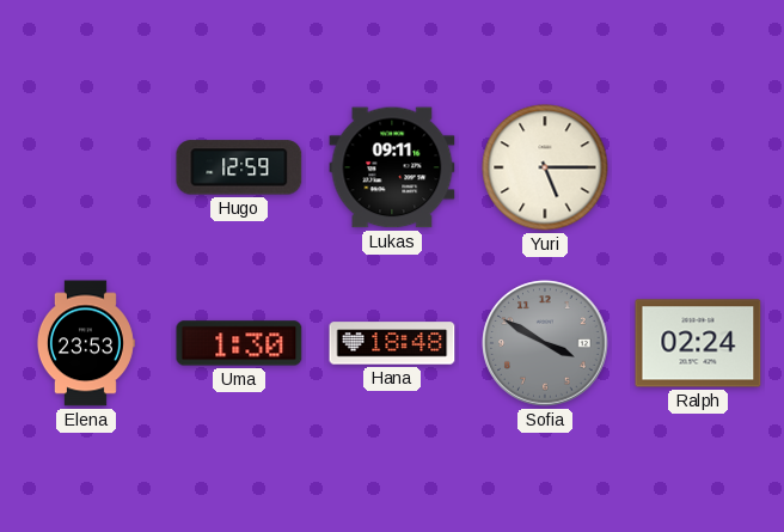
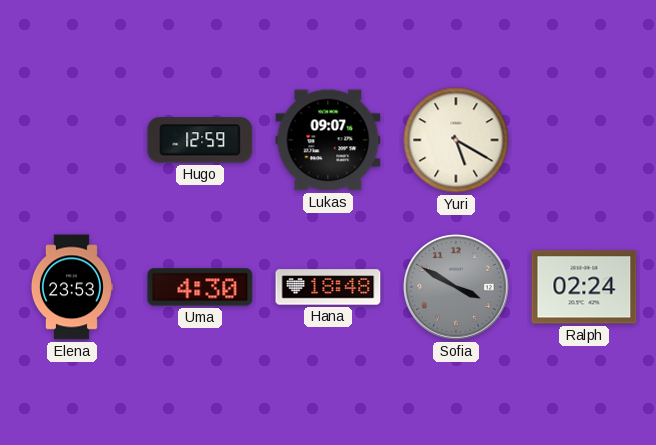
Lukas: 09:11 -> 09:07 (328, 140)
Yuri: 5:15 -> 5:20 (456, 140)
Uma: 1:30 -> 4:30 (200, 287)
